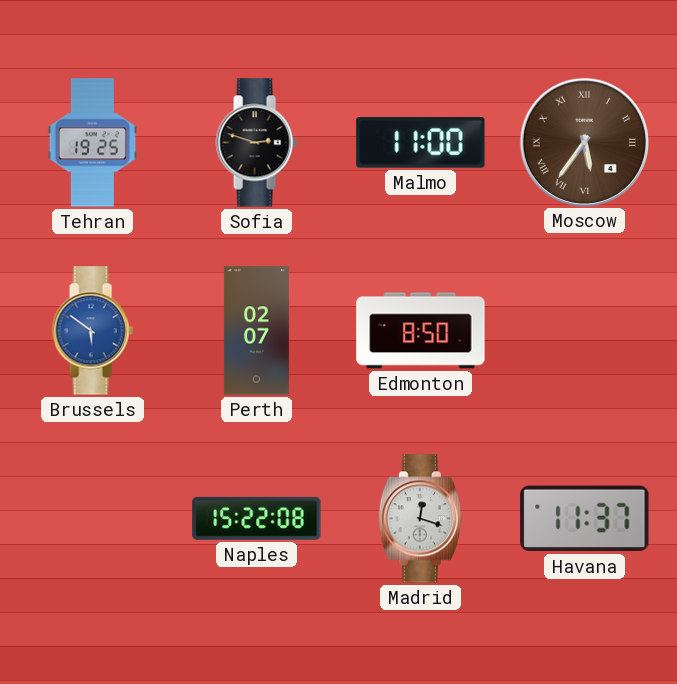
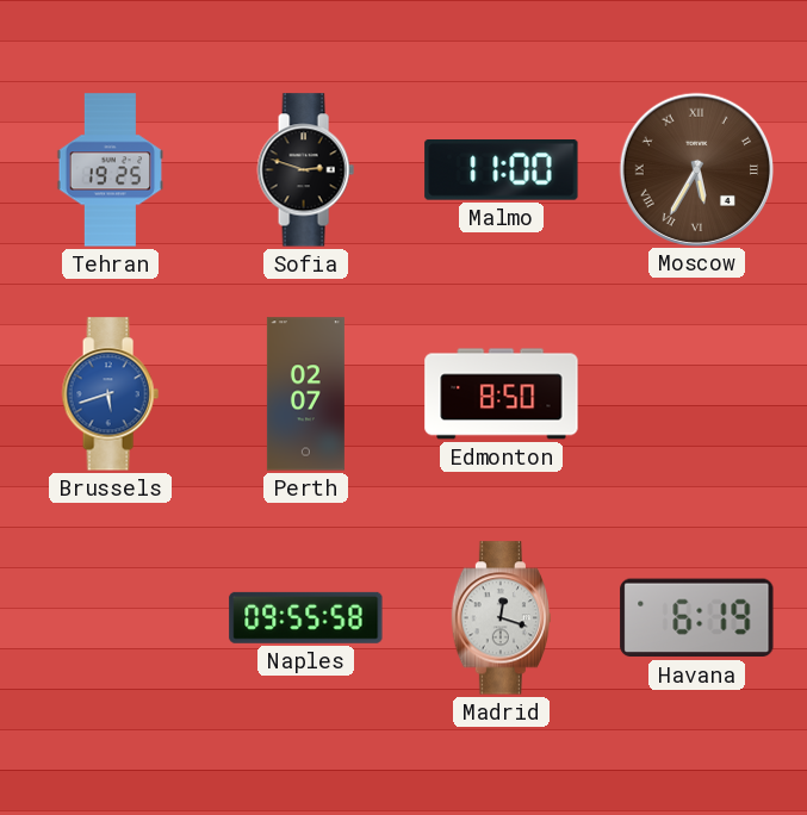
Moscow: 5:36 -> 5:35 (696, 169)
Brussels: 5:51 -> 5:42 (110, 394)
Naples: 15:22 -> 09:55 (306, 617)
Havana: 11:37 -> 6:19 (697, 618)
